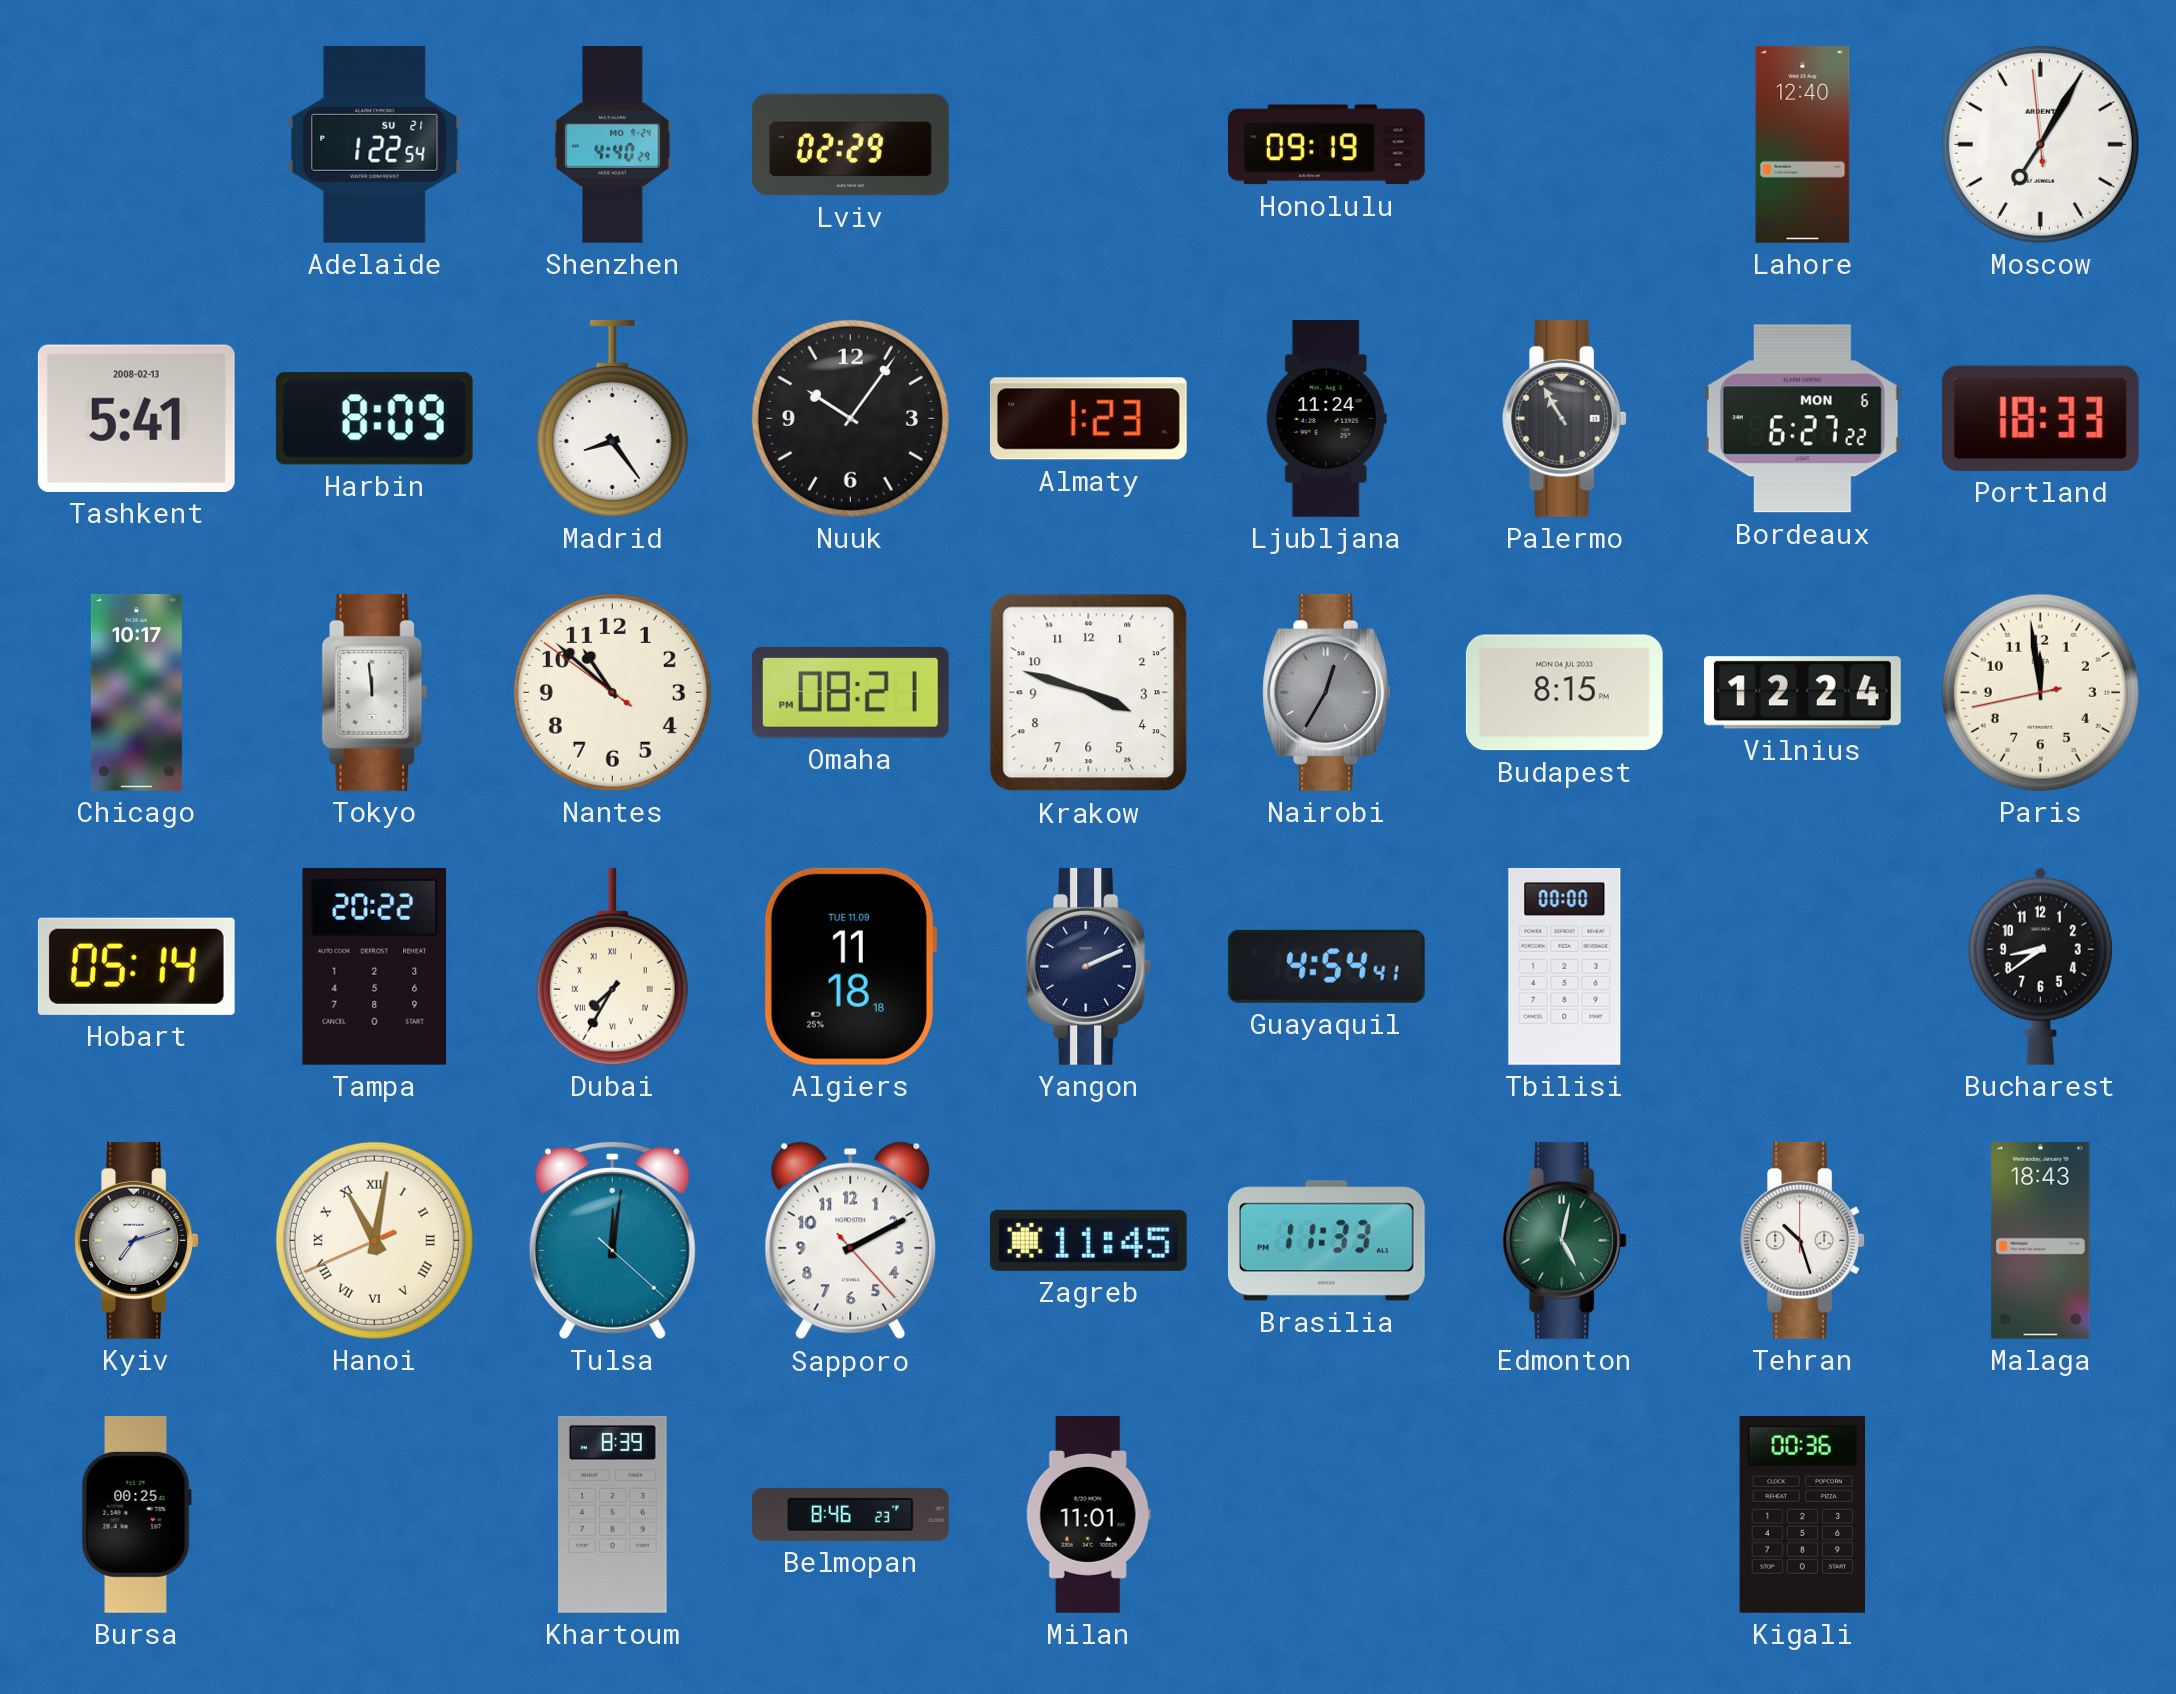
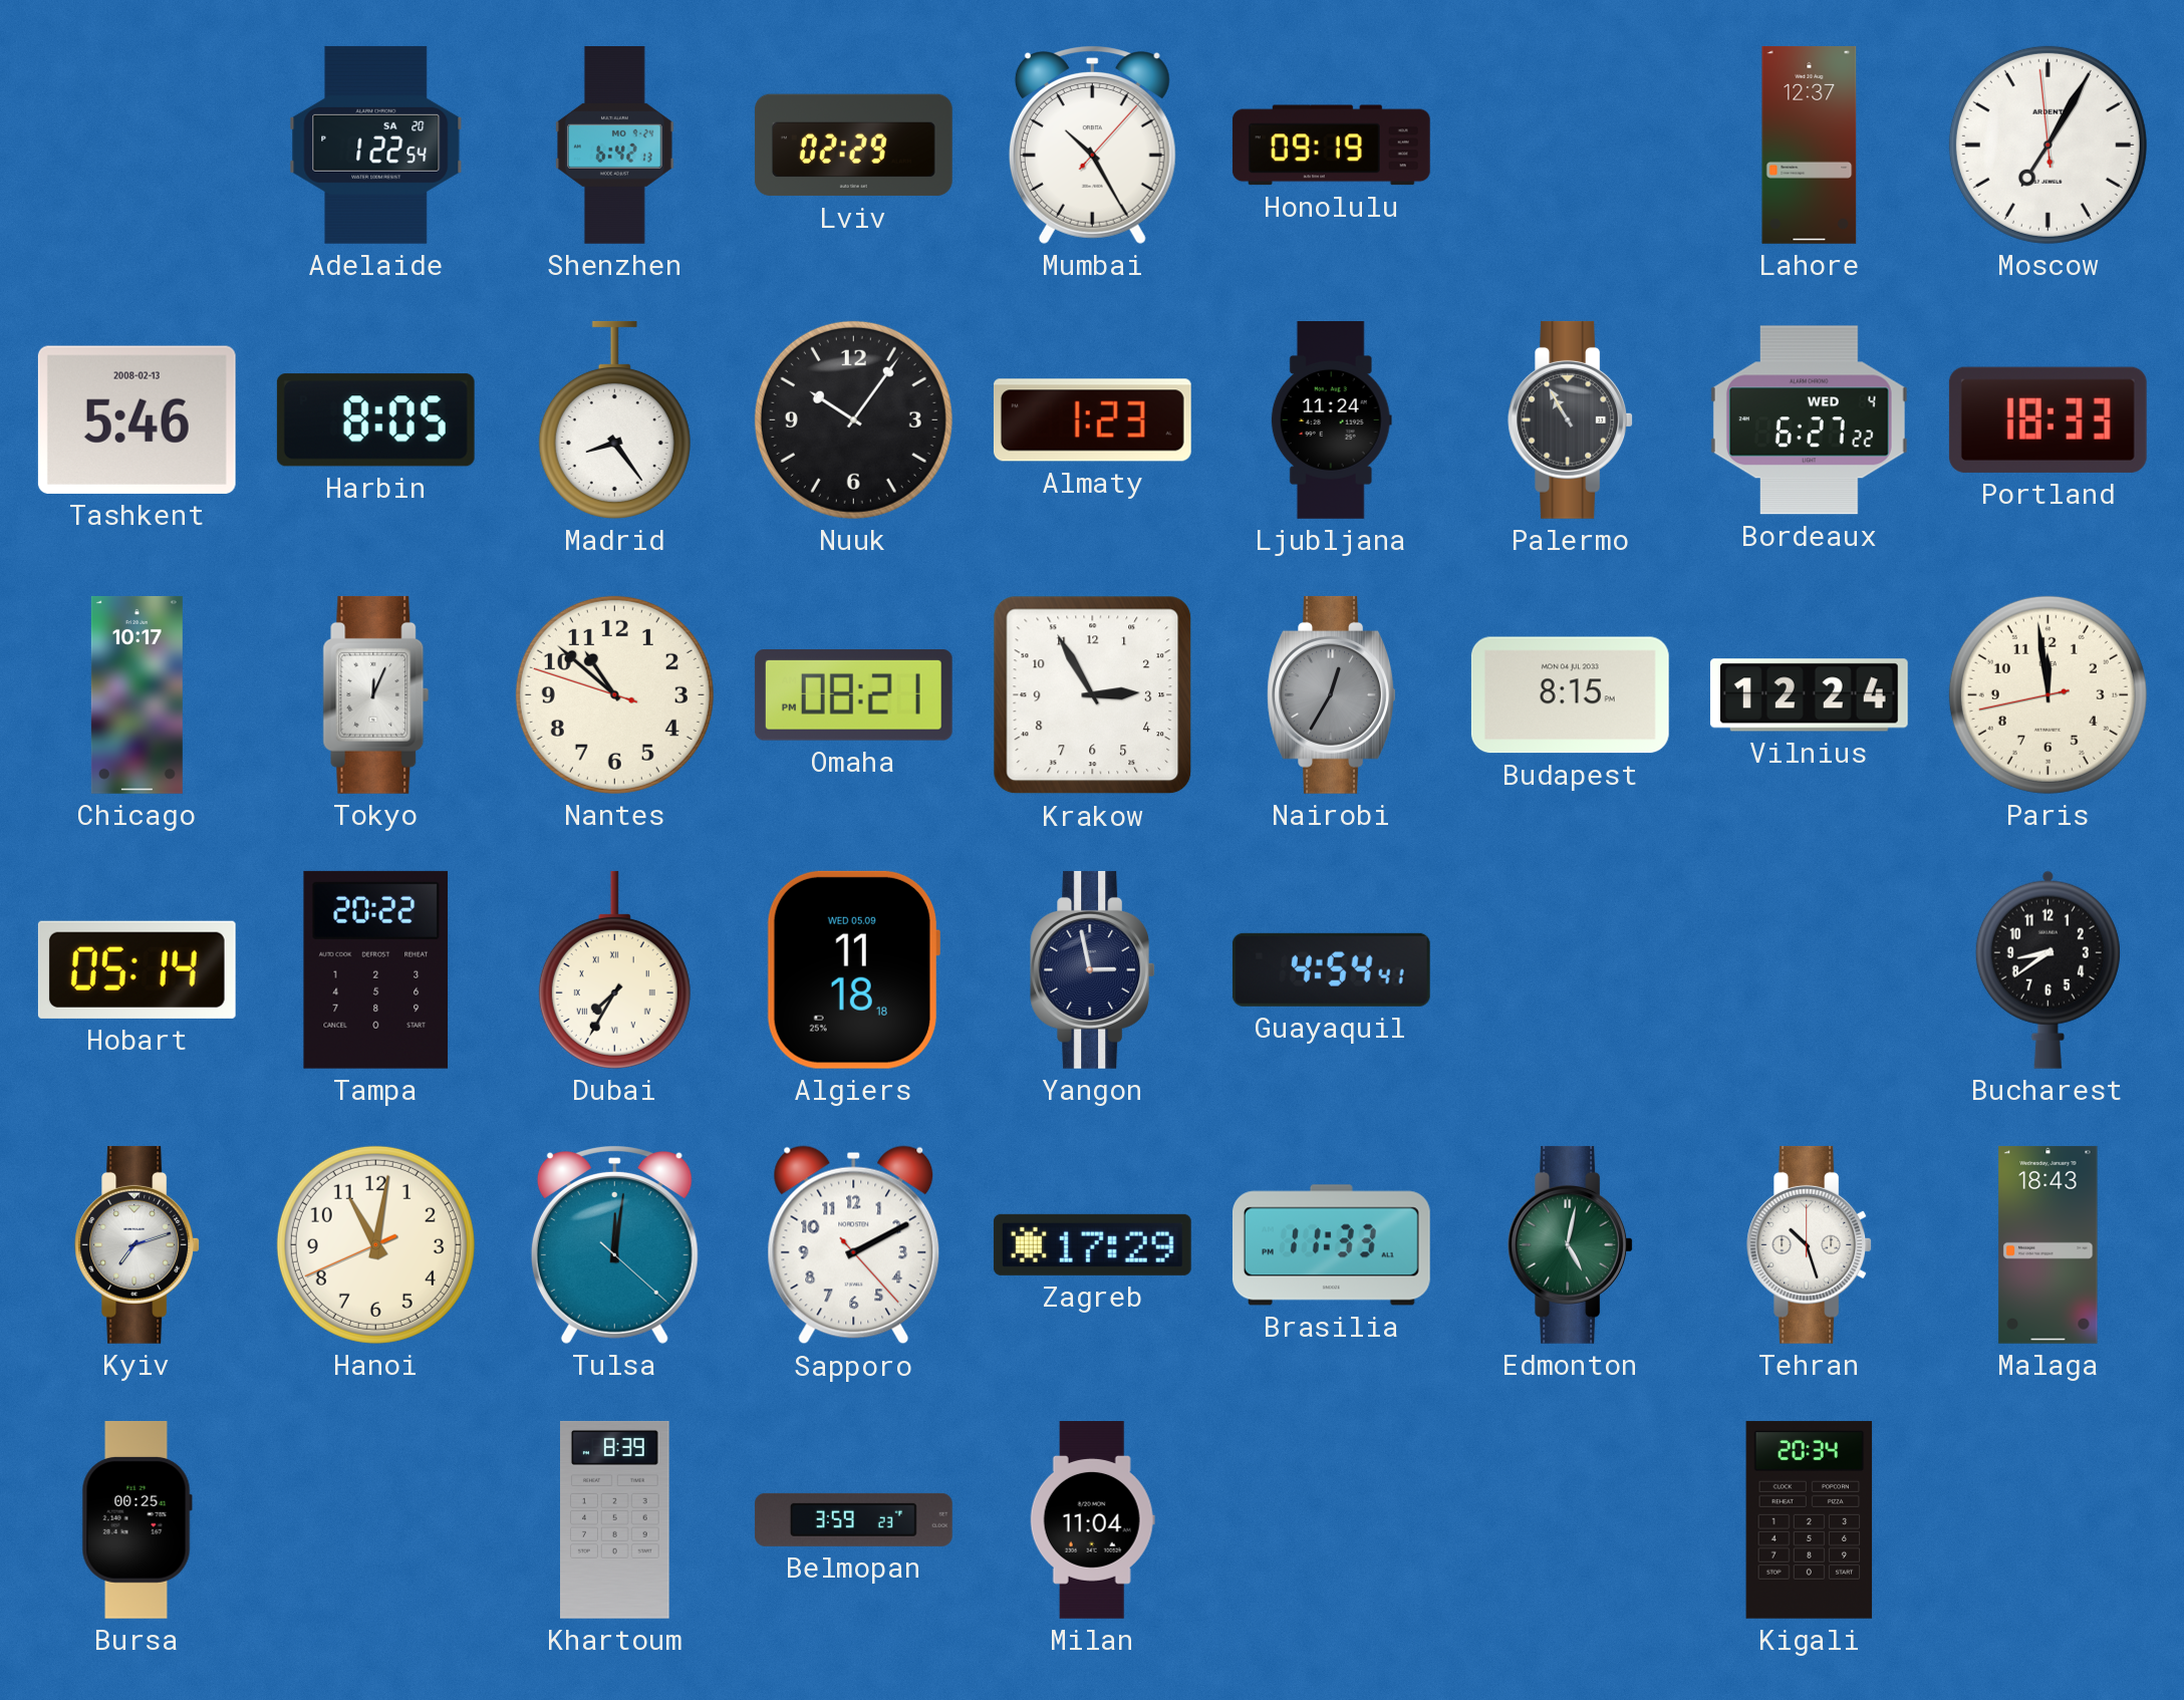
Adelaide date: SU 21 -> SA 20 (376, 145)
Shenzhen: 4:40 -> 6:42 (615, 146)
Mumbai: none -> 10:25 (1092, 145)
Lahore: 12:40 -> 12:37 (1810, 145)
Tashkent: 5:41 -> 5:46 (136, 419)
Harbin: 8:09 -> 8:05 (375, 420)
Bordeaux date: MON 6 -> WED 4 (1809, 420)
Tokyo: 11:59 -> 12:04 (376, 694)
Nantes: 10:51:51 -> 10:51:48 (614, 694)
Krakow: 3:48 -> 2:55 (1093, 695)
Algiers date: TUE 11.09 -> WED 05.09 (853, 969)
Yangon: 2:11 -> 2:58 (1093, 969)
Tbilisi: 00:00 -> none (1565, 966)
Hanoi numerals: Roman -> Arabic (375, 1244)
Zagreb: 11:45 -> 17:29 (1092, 1244)
Belmopan: 8:46 -> 3:59 (853, 1519)
Milan: 11:01 -> 11:04 (1092, 1520)
Kigali: 00:36 -> 20:34 (1810, 1519)
